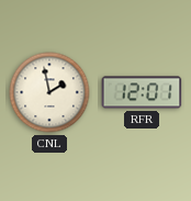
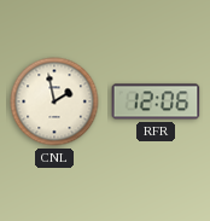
RFR: 12:01 -> 12:06 (156, 101)
